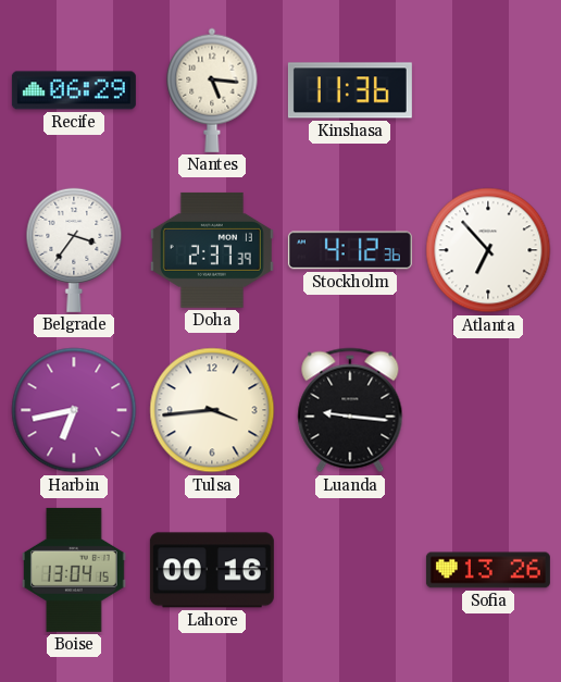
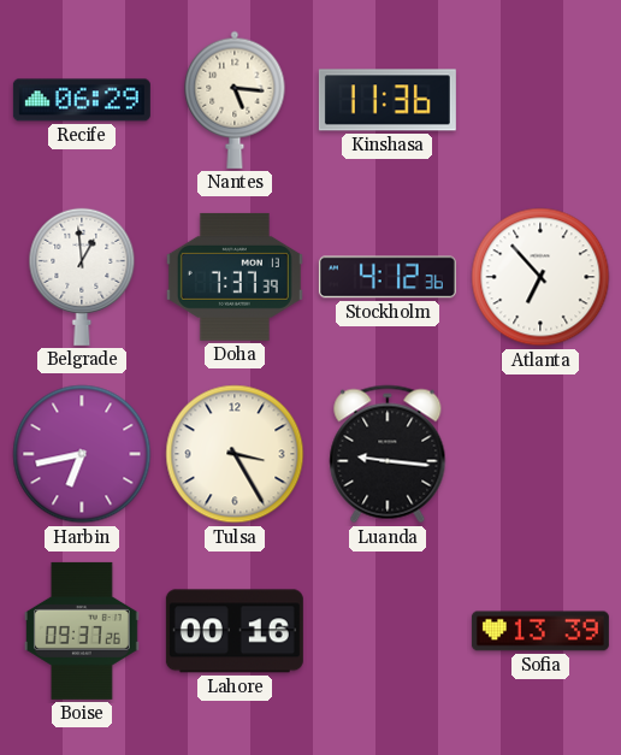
Belgrade: 3:36 -> 12:59 (82, 277)
Doha: 2:37 -> 7:37 (235, 277)
Tulsa: 3:44 -> 3:25 (235, 454)
Boise: 13:04 -> 09:37 (82, 631)
Sofia: 13:26 -> 13:39 (540, 631)
